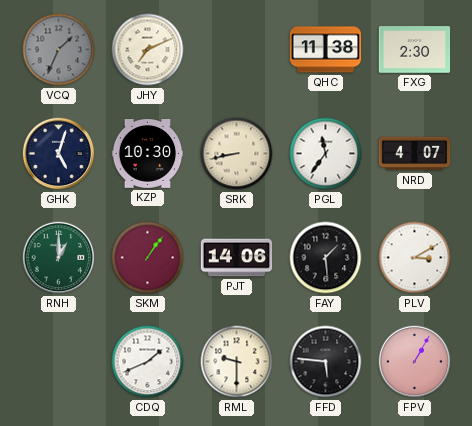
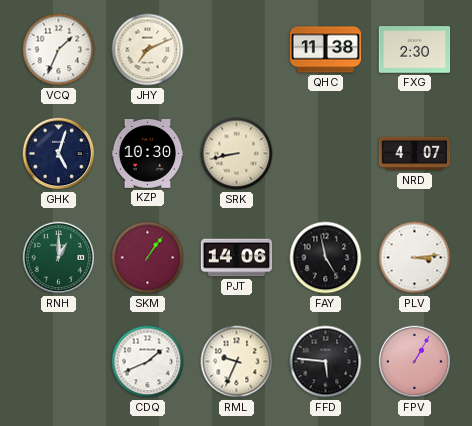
VCQ dial: grey -> white (59, 50)
PGL: 11:36 -> none (326, 154)
FAY: 1:29 -> 4:58 (326, 258)
PLV: 3:10 -> 3:14 (415, 258)
RML: 9:30 -> 9:34 (237, 362)
